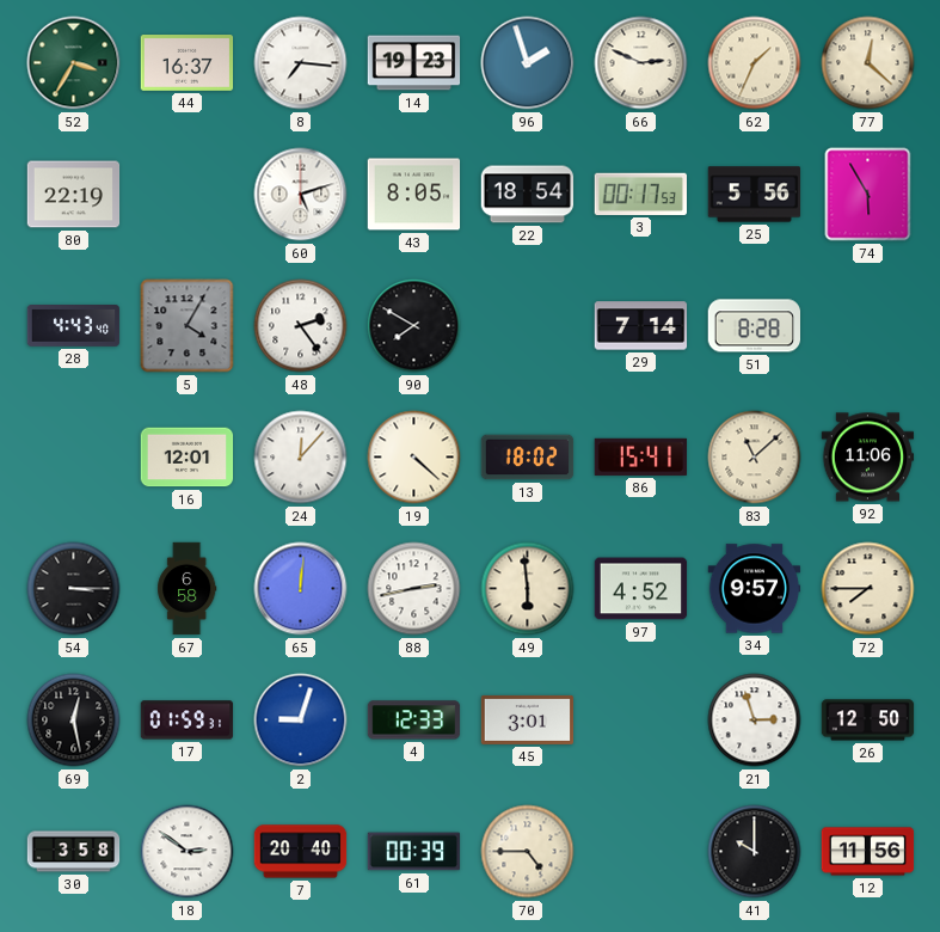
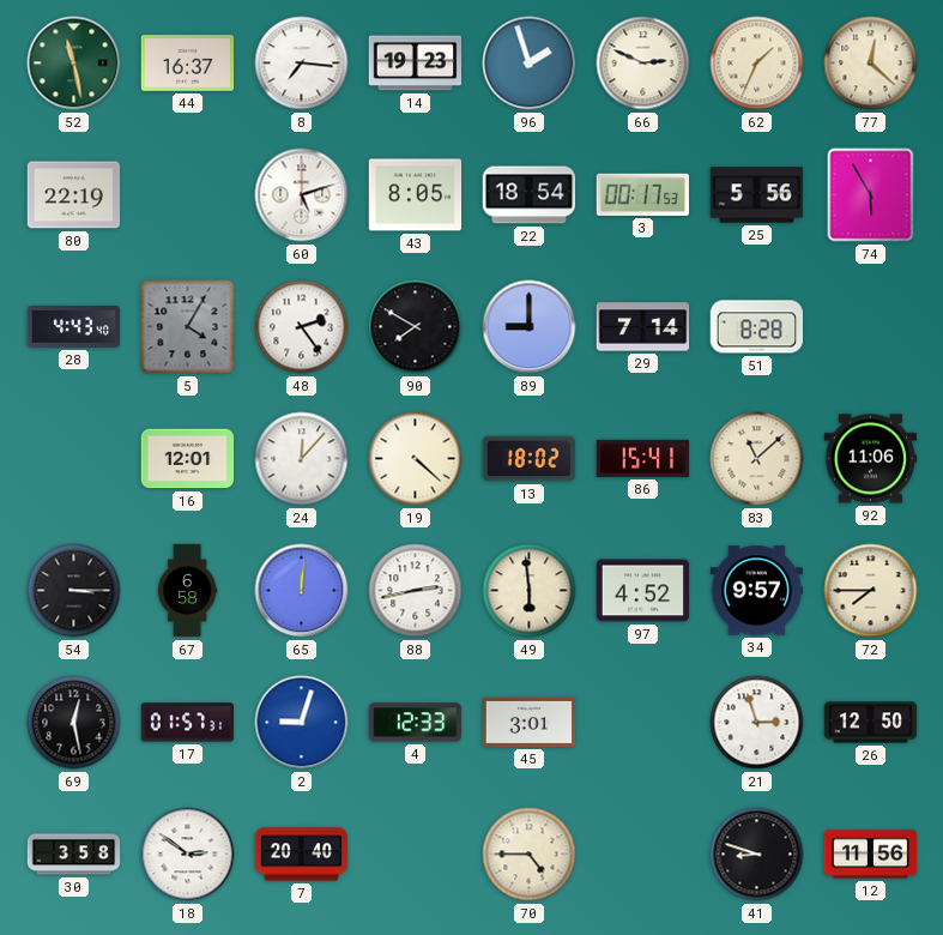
52: 3:35 -> 11:28 (74, 64)
89: none -> 9:00 (530, 327)
17: 01:59 -> 01:57 (188, 723)
61: 00:39 -> none (414, 852)
41: 10:00 -> 8:48 (757, 855)
